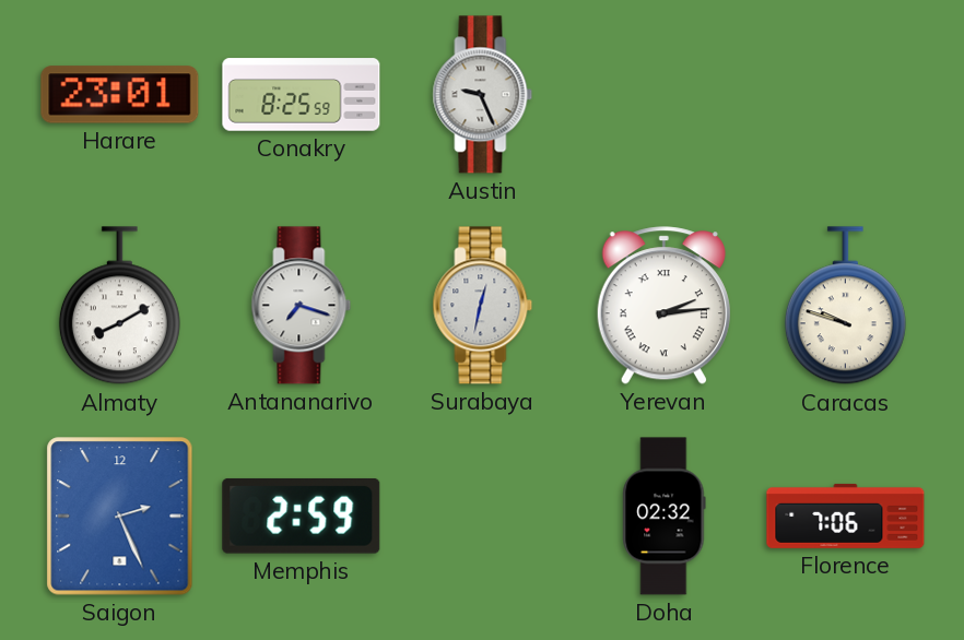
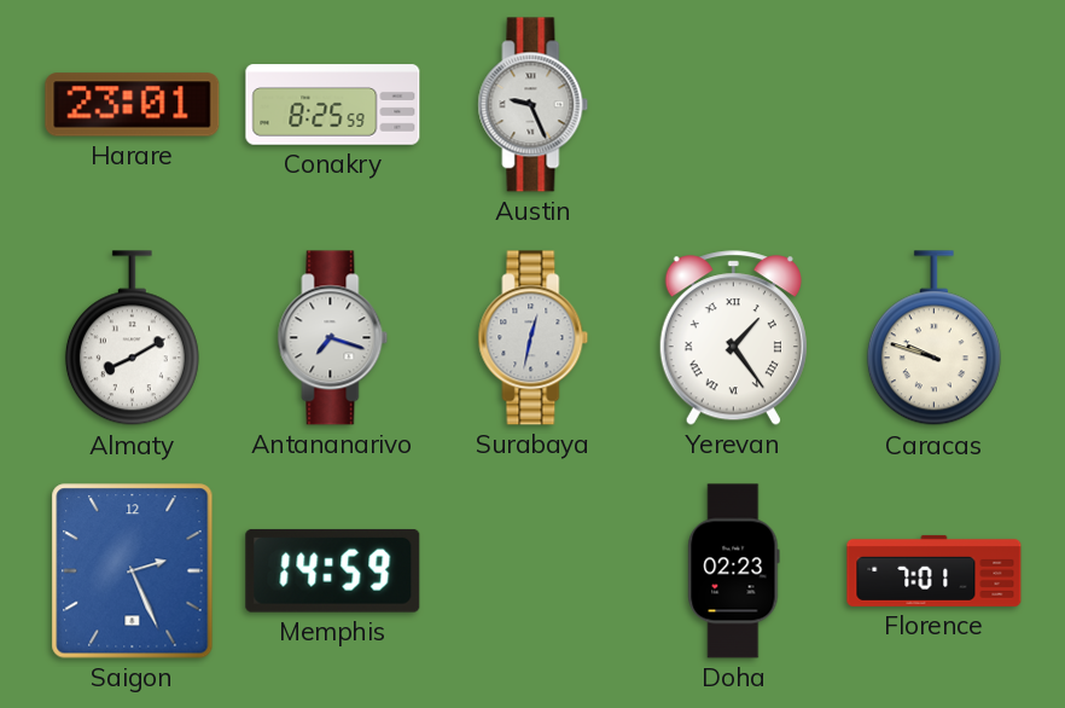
Yerevan: 2:14 -> 1:24 (733, 338)
Memphis: 2:59 -> 14:59 (333, 570)
Doha: 02:32 -> 02:23 (734, 571)
Florence: 7:06 -> 7:01 (935, 570)
